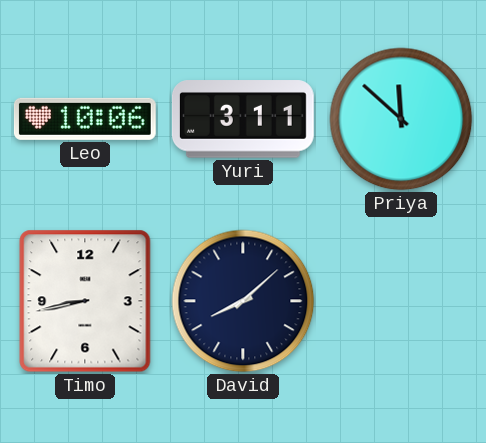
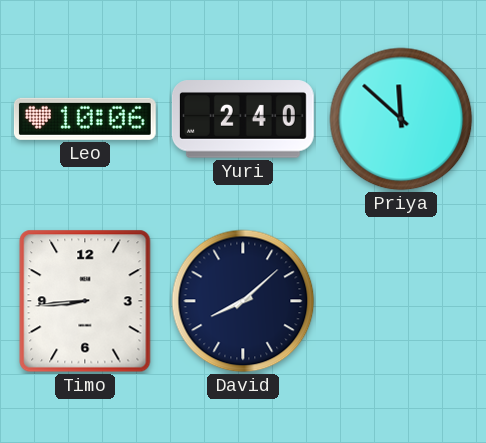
Yuri: 3:11 -> 2:40 (243, 119)
Timo: 8:43 -> 8:44 (85, 301)
